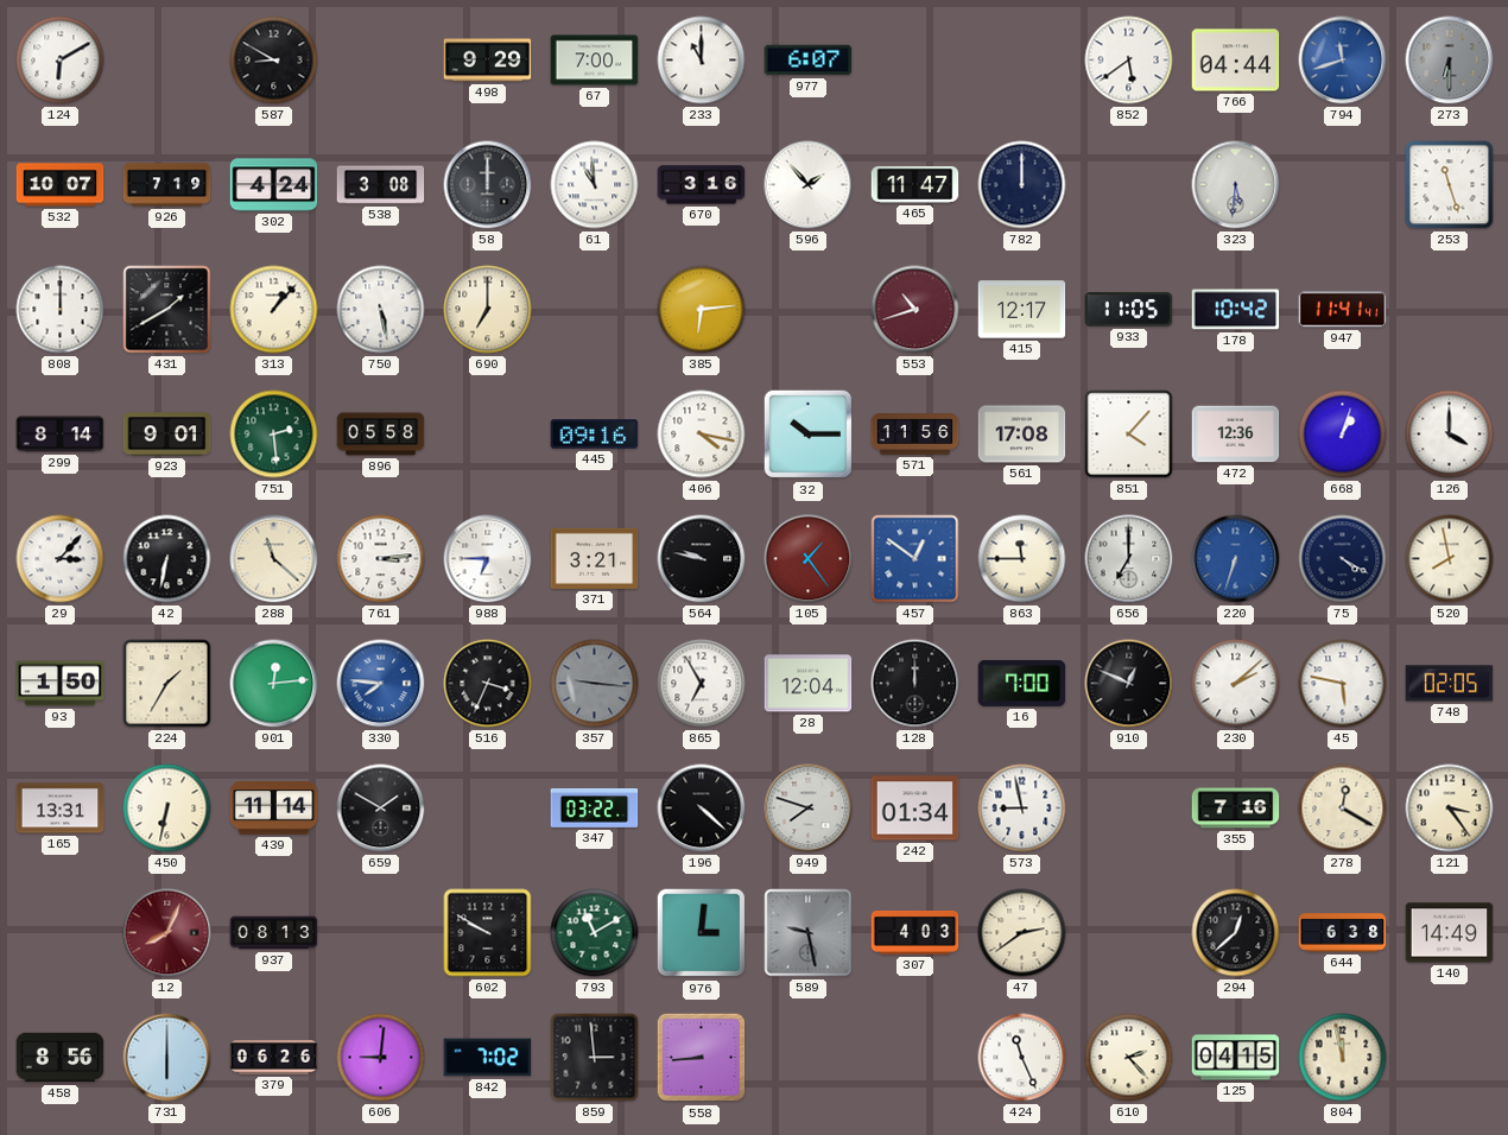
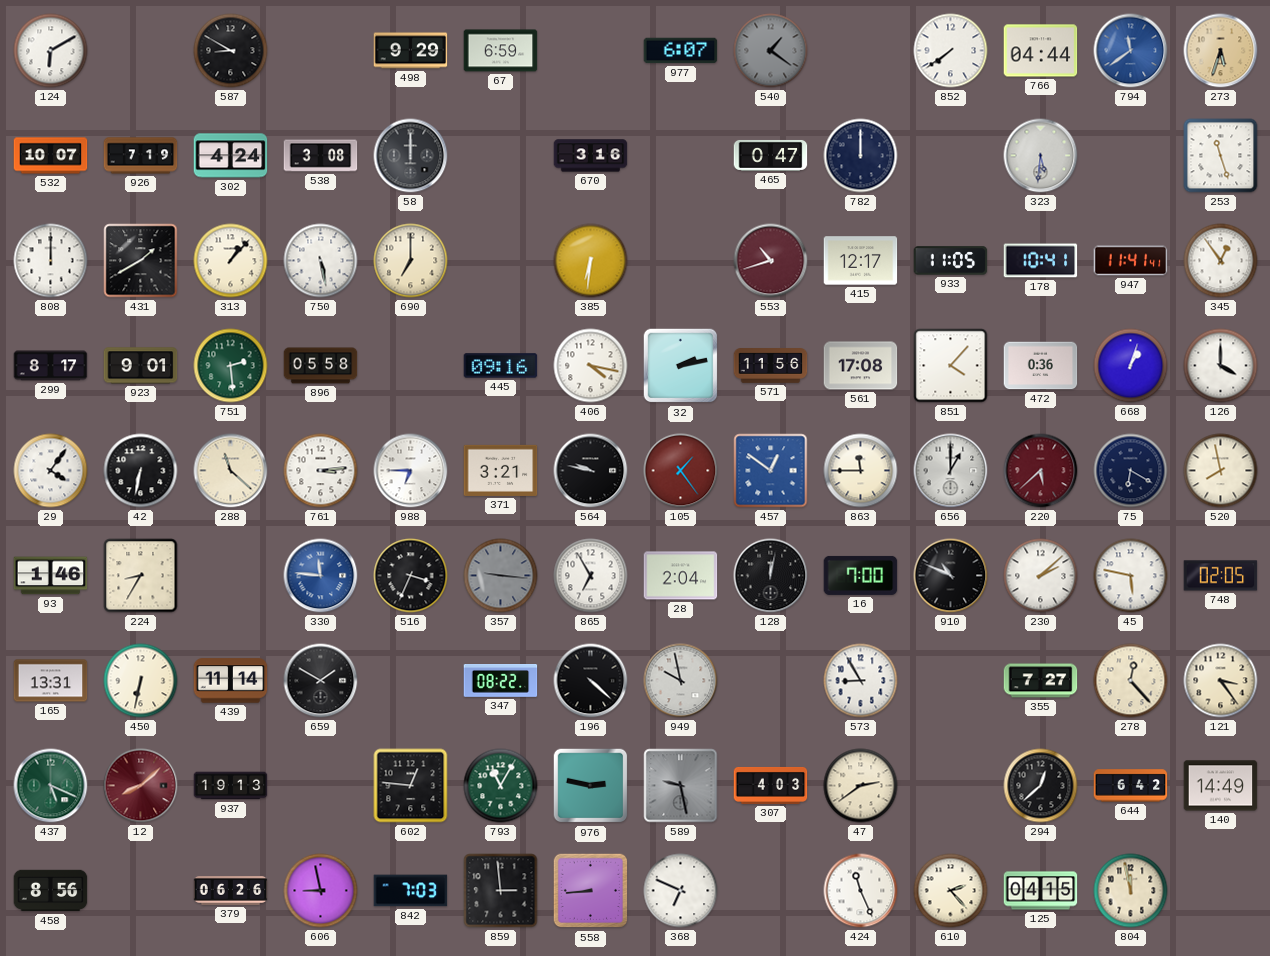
67: 7:00 -> 6:59 (501, 51)
233: 11:00 -> none (702, 61)
540: none -> 1:21 (771, 51)
852: 5:39 -> 7:39 (951, 51)
794: 11:42 -> 11:39 (1131, 51)
273: 6:30 -> 5:33 (1221, 51)
273 dial: grey -> champagne (1221, 51)
61: 10:59 -> none (595, 185)
596: 1:53 -> none (809, 185)
465: 11:47 -> 0:47 (771, 155)
385: 6:14 -> 6:31 (591, 261)
178: 10:42 -> 10:41 (1041, 261)
345: none -> 12:54 (1221, 261)
299: 8:14 -> 8:17 (51, 366)
32: 10:15 -> 2:13 (681, 366)
472: 12:36 -> 0:36 (1041, 366)
29: 3:07 -> 4:06 (51, 471)
656: 7:00 -> 1:00 (951, 471)
220: 6:33 -> 5:38 (1041, 471)
220 dial: blue -> burgundy (1041, 471)
75: 4:20 -> 6:20 (1131, 471)
93: 1:50 -> 1:46 (51, 576)
224: 1:35 -> 8:35 (141, 576)
901: 12:14 -> none (274, 684)
330: 7:46 -> 11:46 (321, 576)
28: 12:04 -> 2:04 (681, 576)
128: 12:00 -> 12:02 (771, 576)
910: 12:49 -> 10:49 (951, 576)
347: 03:22 -> 08:22 (501, 681)
949: 7:48 -> 9:58 (681, 681)
242: 01:34 -> none (915, 809)
573: 8:58 -> 8:55 (861, 681)
355: 7:16 -> 7:27 (1041, 681)
278: 12:20 -> 12:23 (1131, 681)
437: none -> 5:19 (51, 786)
12: 8:04 -> 8:08 (141, 786)
937: 08:13 -> 19:13 (231, 786)
602: 9:50 -> 12:46 (411, 786)
793: 11:10 -> 11:05 (501, 786)
976: 3:01 -> 2:47 (591, 786)
644: 6:38 -> 6:42 (1131, 786)
731: 6:00 -> none (167, 1058)
606: 9:01 -> 8:58 (321, 891)
842: 7:02 -> 7:03 (411, 891)
368: none -> 6:49 (681, 891)
